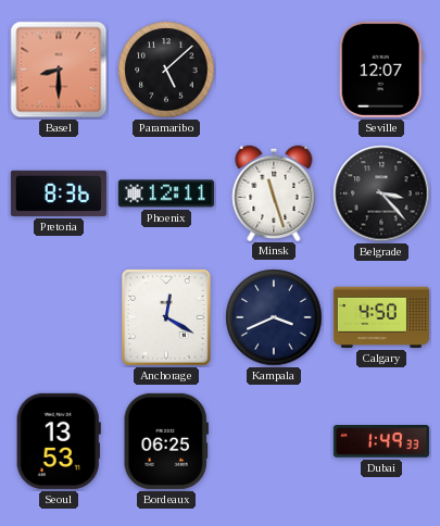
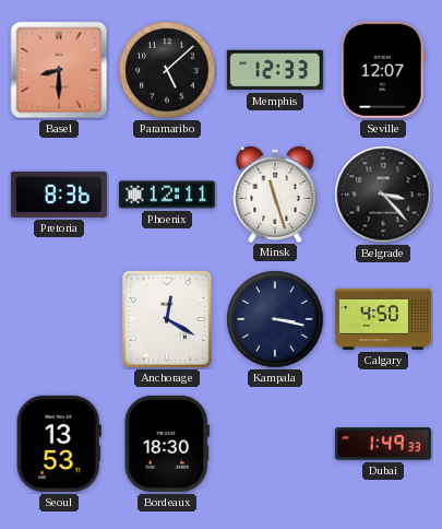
Memphis: none -> 12:33 (275, 70)
Kampala: 3:41 -> 3:17 (275, 319)
Bordeaux: 06:25 -> 18:30 (167, 444)
